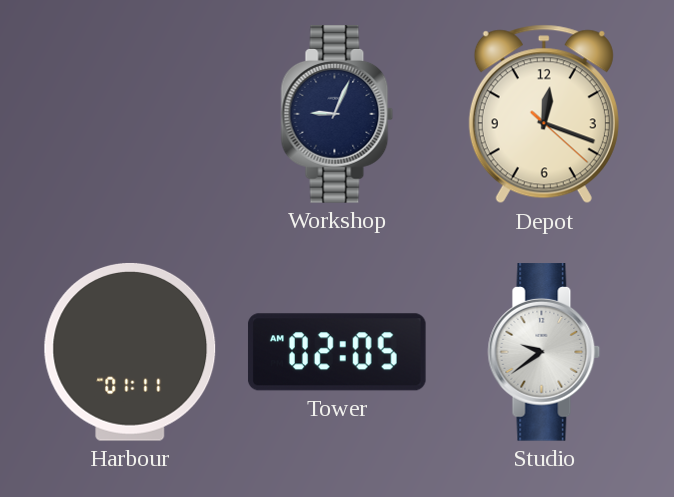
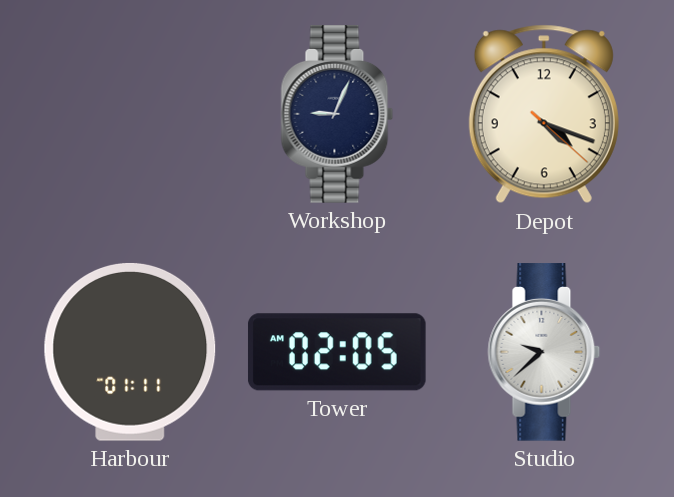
Depot: 12:18 -> 4:18 (544, 114)
Studio: 9:39 -> 9:38 (544, 352)
